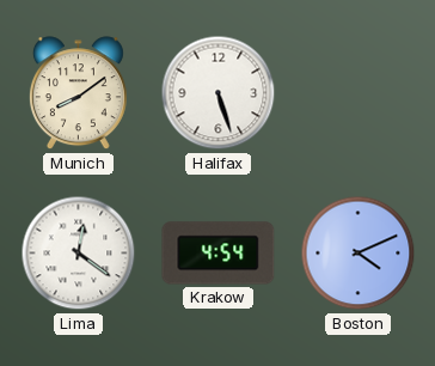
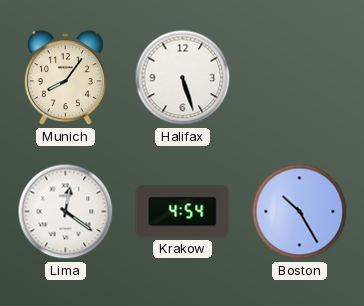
Munich: 8:09 -> 8:06 (65, 78)
Boston: 4:11 -> 10:25 (300, 212)
